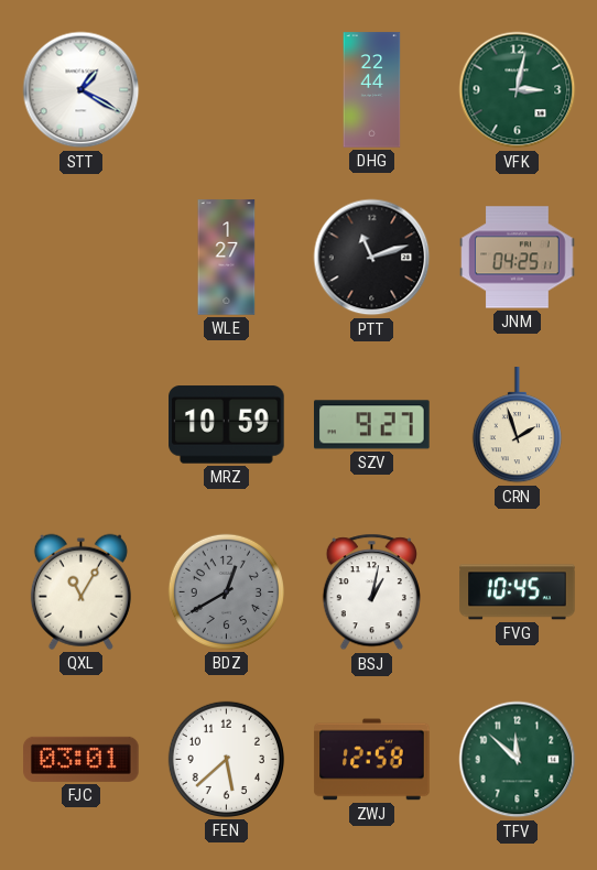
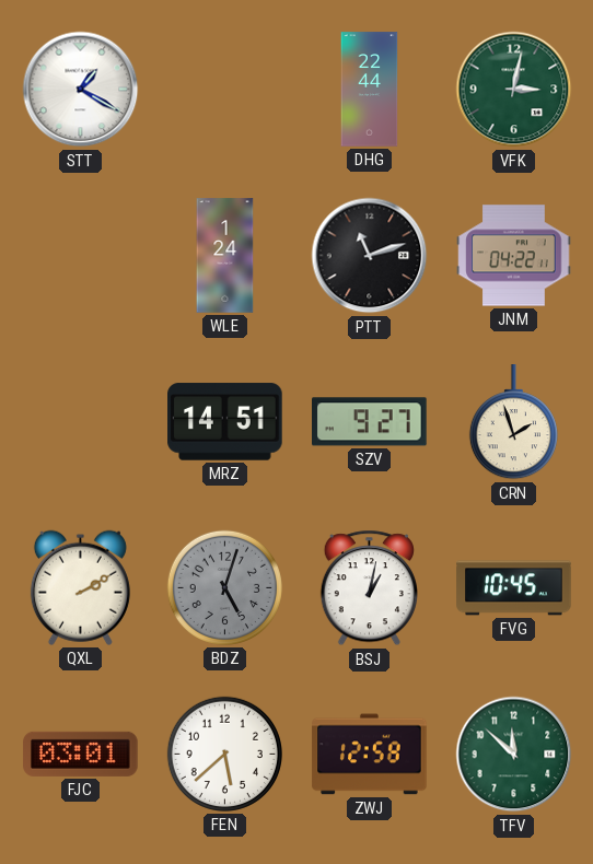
WLE: 1:27 -> 1:24 (225, 256)
JNM: 04:25 -> 04:22 (514, 256)
MRZ: 10:59 -> 14:51 (225, 422)
QXL: 11:05 -> 2:10 (80, 587)
BDZ: 12:40 -> 5:03 (224, 587)
